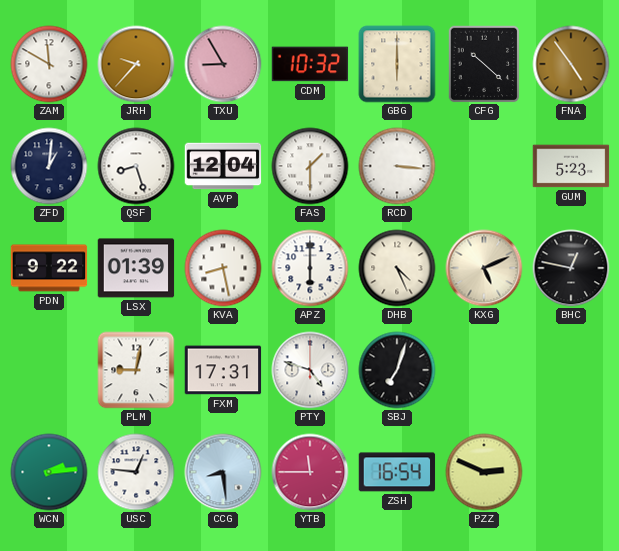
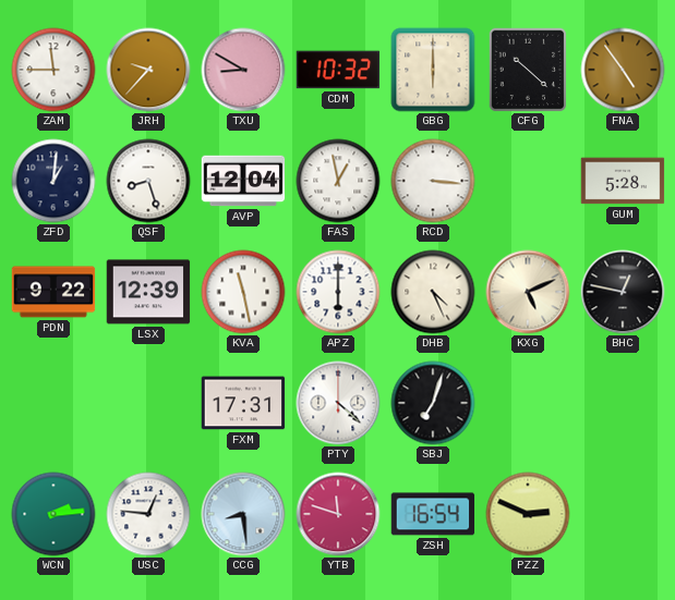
ZAM: 11:50 -> 11:45 (53, 70)
TXU: 8:55 -> 8:50 (243, 70)
FAS: 1:30 -> 12:58 (338, 181)
GUM: 5:23 -> 5:28 (623, 181)
LSX: 01:39 -> 12:39 (148, 292)
KVA: 8:28 -> 11:28 (243, 292)
PLM: 9:02 -> none (136, 370)
PTY: 4:48 -> 4:22 (338, 403)
YTB: 11:45 -> 11:48 (338, 514)
